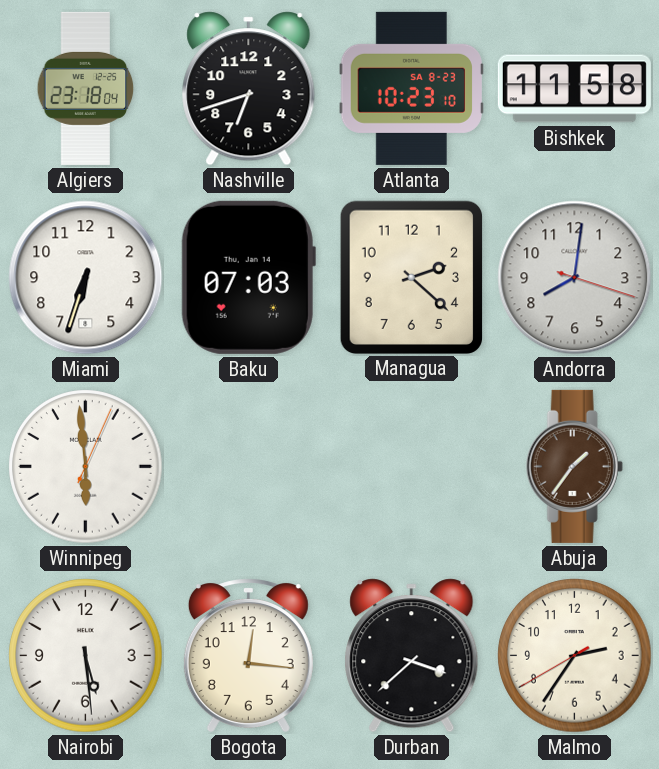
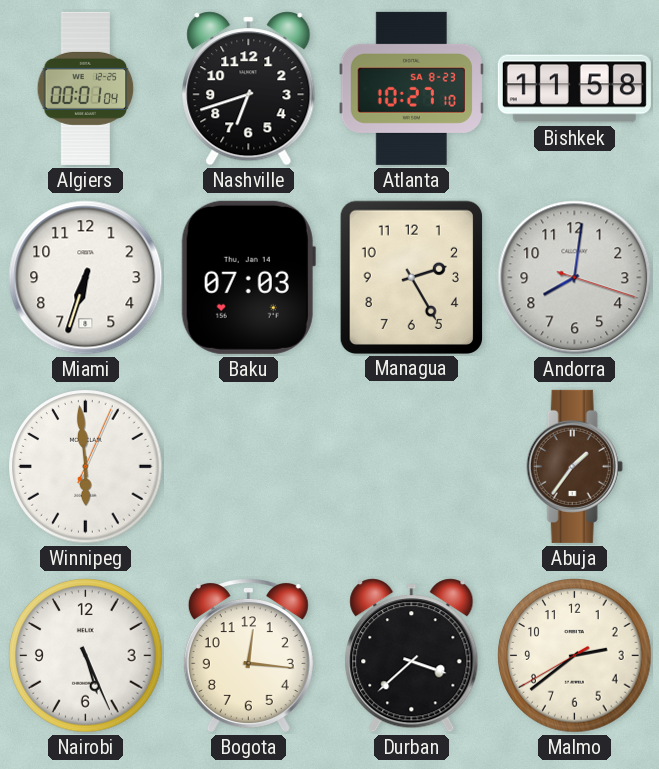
Algiers: 23:18 -> 00:01 (86, 88)
Atlanta: 10:23 -> 10:27 (411, 88)
Managua: 2:22 -> 2:25 (411, 277)
Nairobi: 5:29 -> 5:26 (86, 656)
Malmo: 2:35 -> 2:38 (575, 656)
